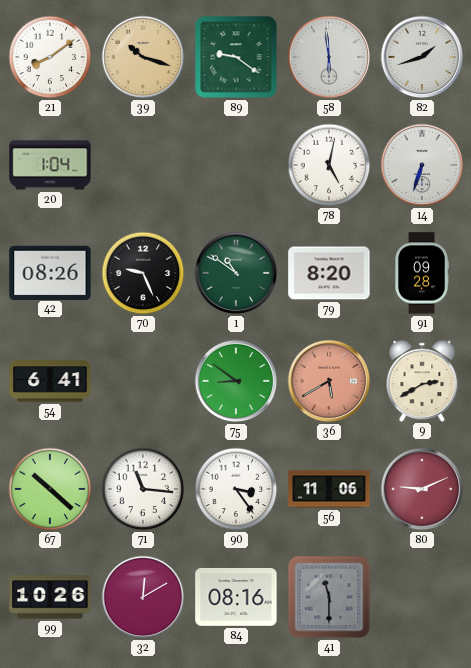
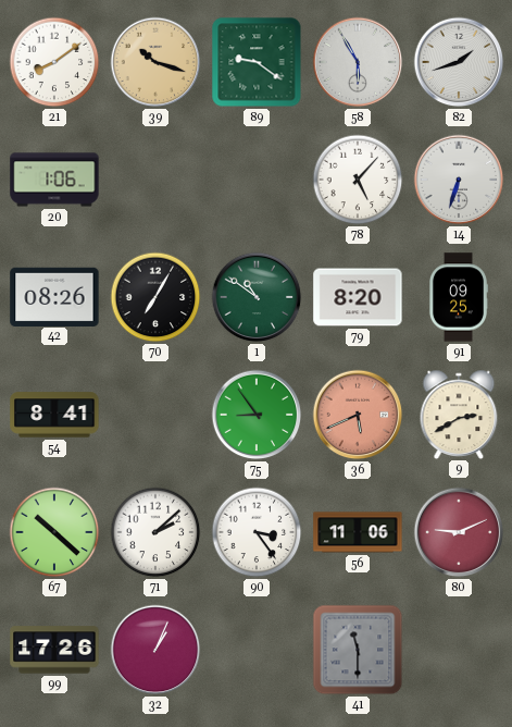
58: 5:59 -> 5:55 (358, 62)
20: 1:04 -> 1:06 (54, 180)
78: 5:02 -> 5:07 (358, 180)
70: 9:26 -> 7:05 (155, 297)
91: 09:28 -> 09:25 (458, 297)
54: 6:41 -> 8:41 (54, 415)
75: 8:51 -> 8:54 (257, 415)
36: 5:40 -> 5:41 (358, 415)
71: 11:16 -> 2:08 (155, 532)
99: 10:26 -> 17:26 (54, 650)
32: 12:10 -> 1:04 (155, 650)
84: 08:16 -> none (236, 598)
